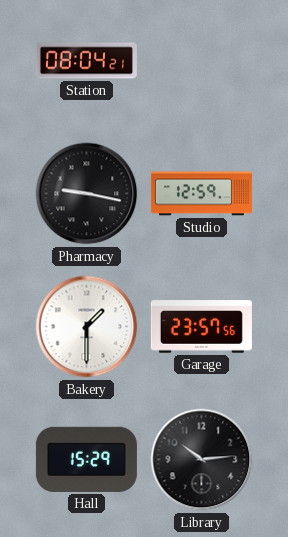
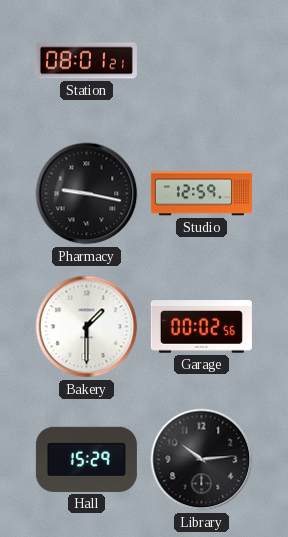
Station: 08:04 -> 08:01 (86, 61)
Garage: 23:57 -> 00:02 (201, 327)
